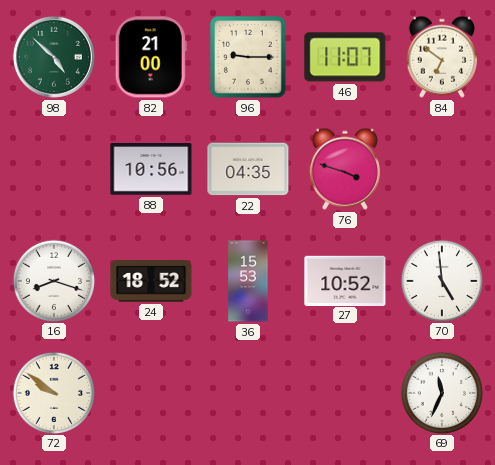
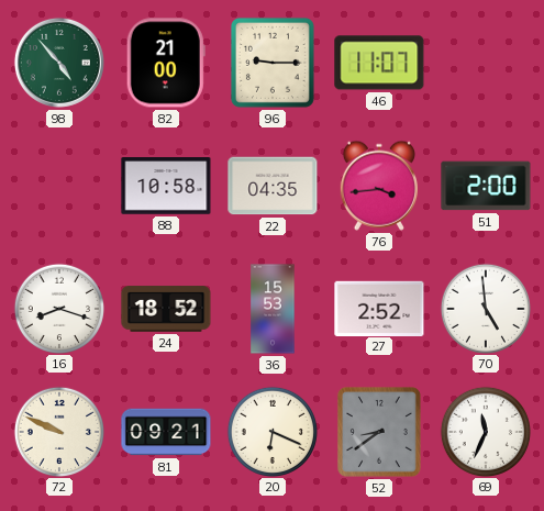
98: 4:52 -> 4:53 (59, 63)
84: 6:51 -> none (442, 57)
88: 10:56 -> 10:58 (166, 186)
76: 3:48 -> 3:44 (379, 186)
51: none -> 2:00 (486, 186)
27: 10:52 -> 2:52 (379, 308)
72: 9:51 -> 9:49 (58, 431)
81: none -> 09:21 (166, 432)
20: none -> 6:19 (271, 431)
52: none -> 8:39 (379, 432)
